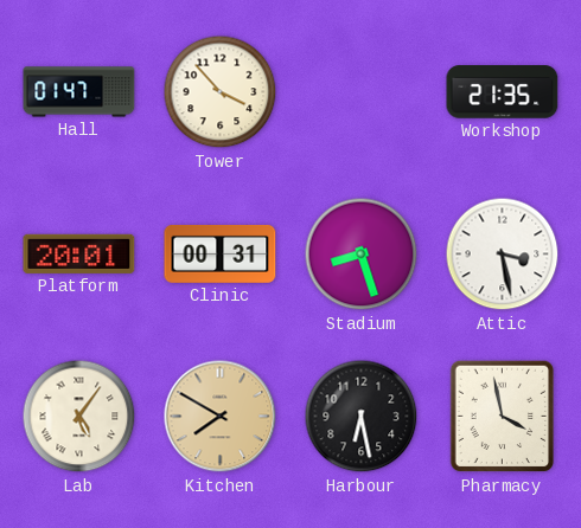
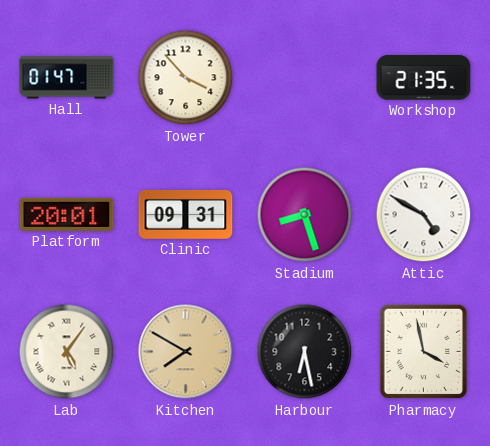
Clinic: 00:31 -> 09:31 (186, 214)
Attic: 3:28 -> 4:50 (424, 215)
